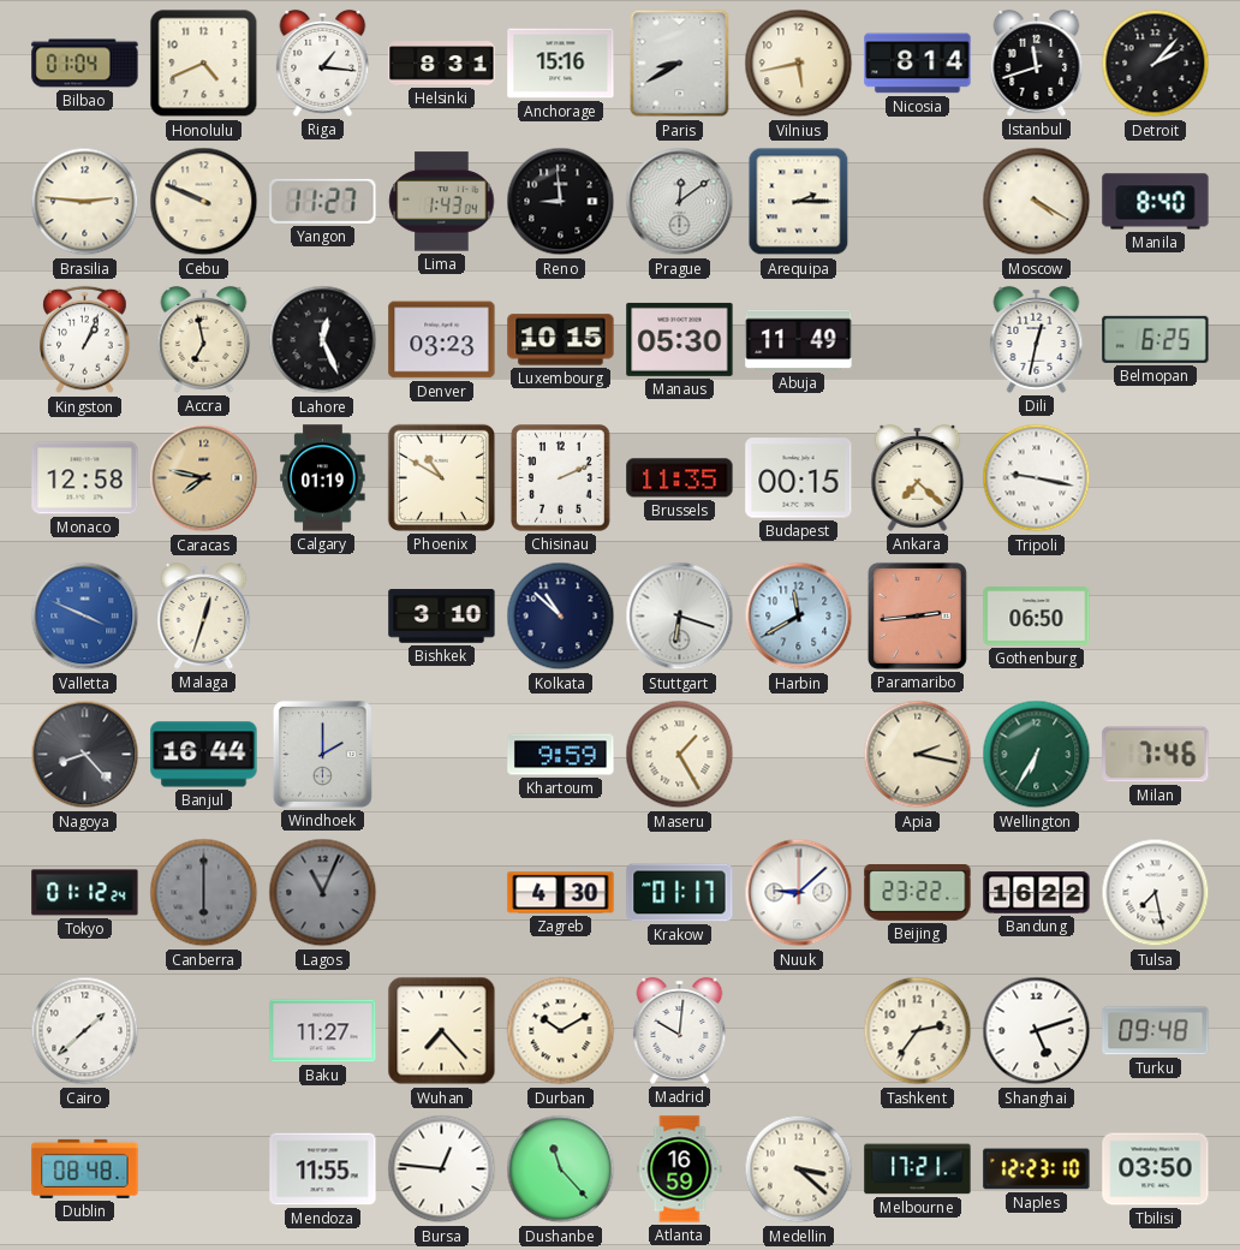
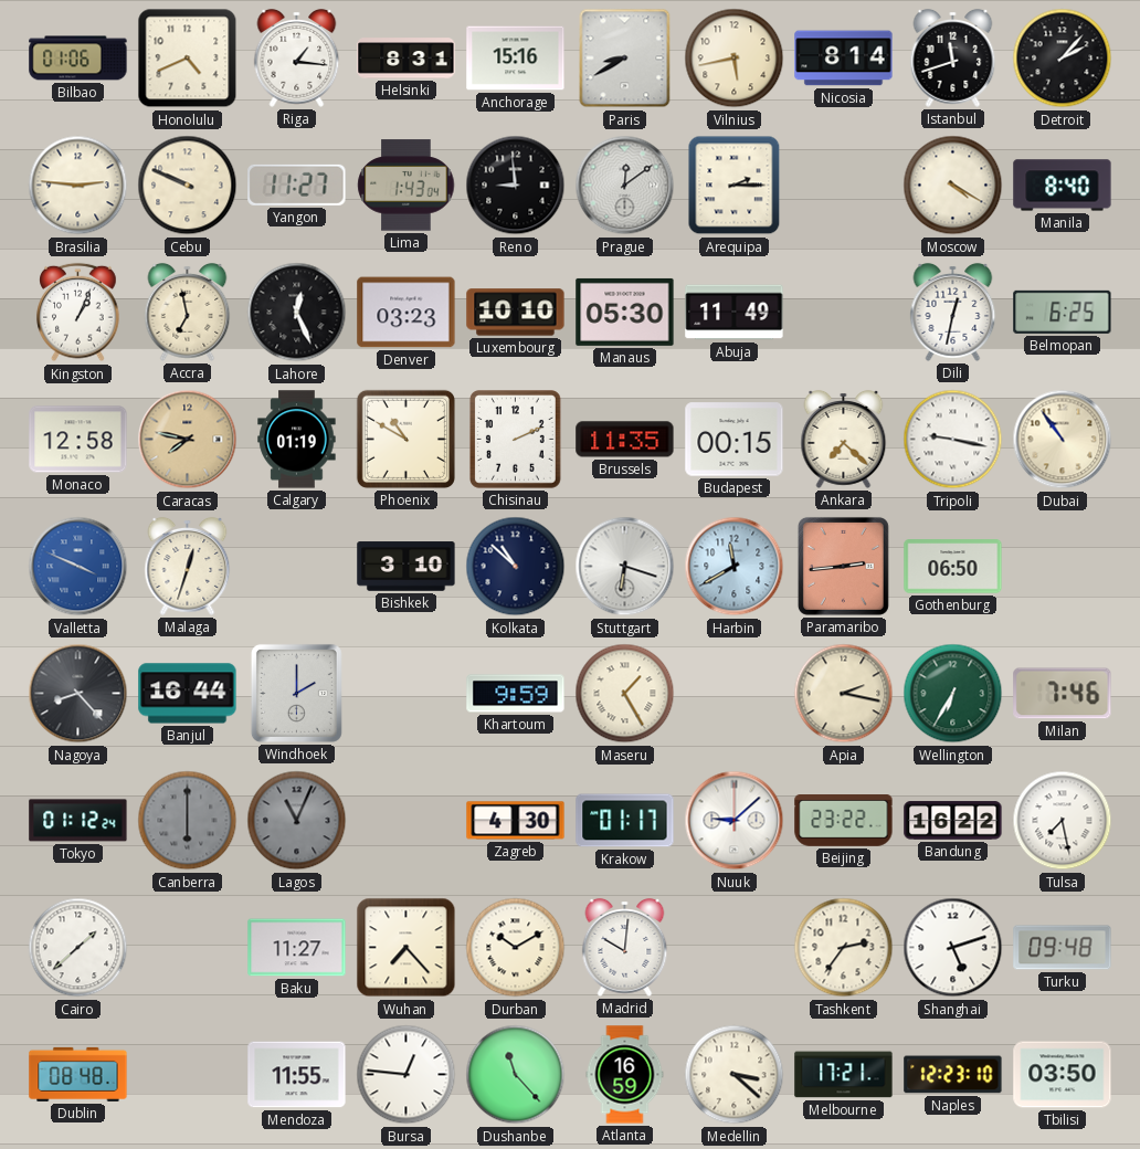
Bilbao: 01:04 -> 01:06 (78, 59)
Luxembourg: 10:15 -> 10:10 (516, 313)
Dubai: none -> 10:54 (1063, 440)
